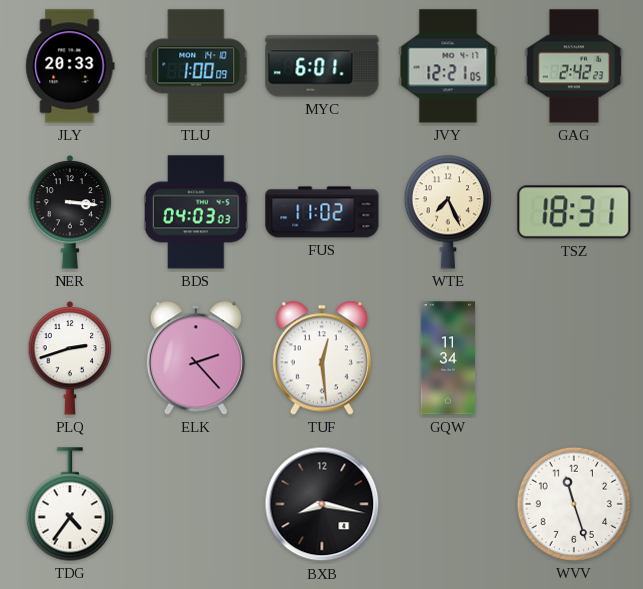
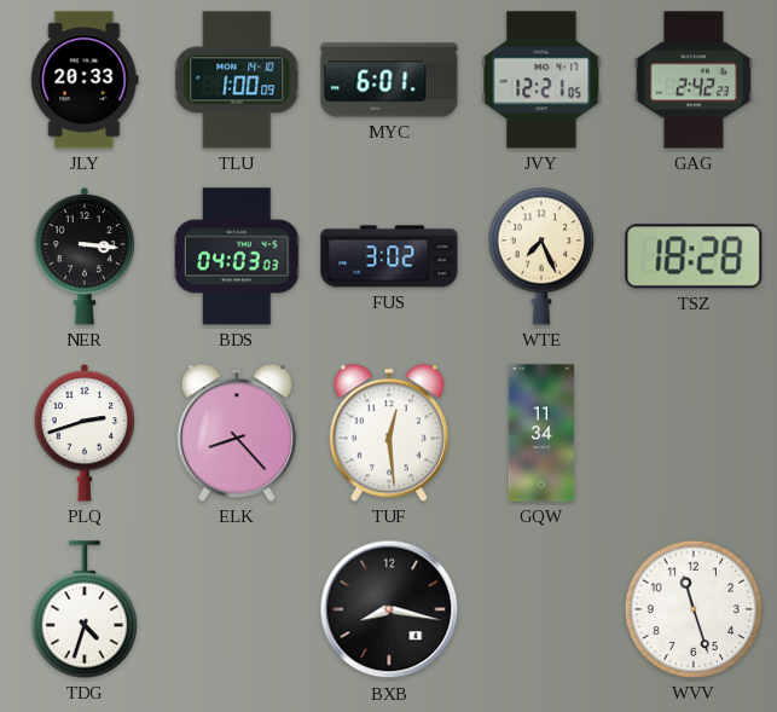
FUS: 11:02 -> 3:02 (389, 256)
TSZ: 18:31 -> 18:28 (694, 256)
ELK: 2:23 -> 8:23 (237, 433)
TDG: 4:36 -> 4:33 (85, 609)
